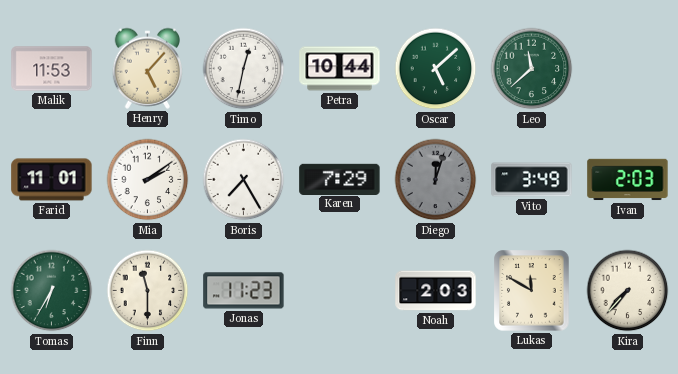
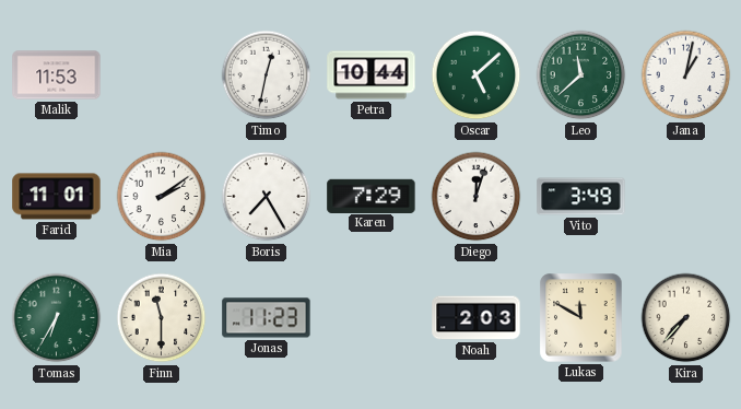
Henry: 5:07 -> none (148, 68)
Jana: none -> 1:02 (686, 75)
Diego dial: grey -> white (477, 197)
Ivan: 2:03 -> none (628, 180)
